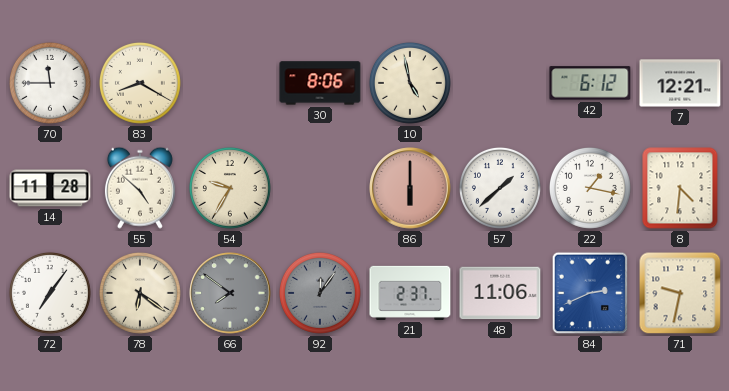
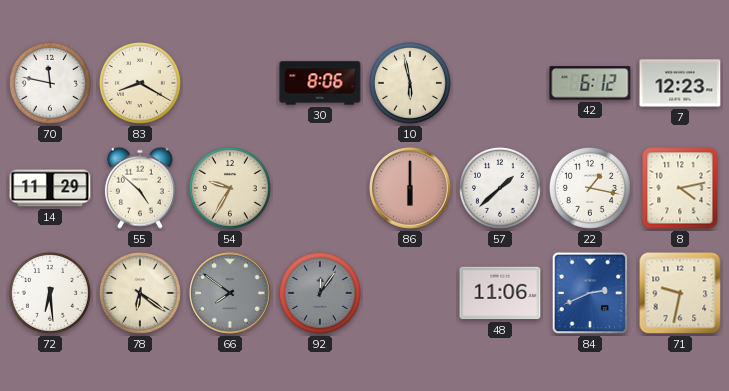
70: 11:45 -> 11:47 (50, 83)
10: 4:58 -> 5:58 (410, 83)
7: 12:21 -> 12:23 (680, 83)
14: 11:28 -> 11:29 (50, 188)
8: 4:31 -> 4:13 (680, 188)
72: 7:06 -> 6:29 (50, 293)
21: 2:37 -> none (410, 293)
